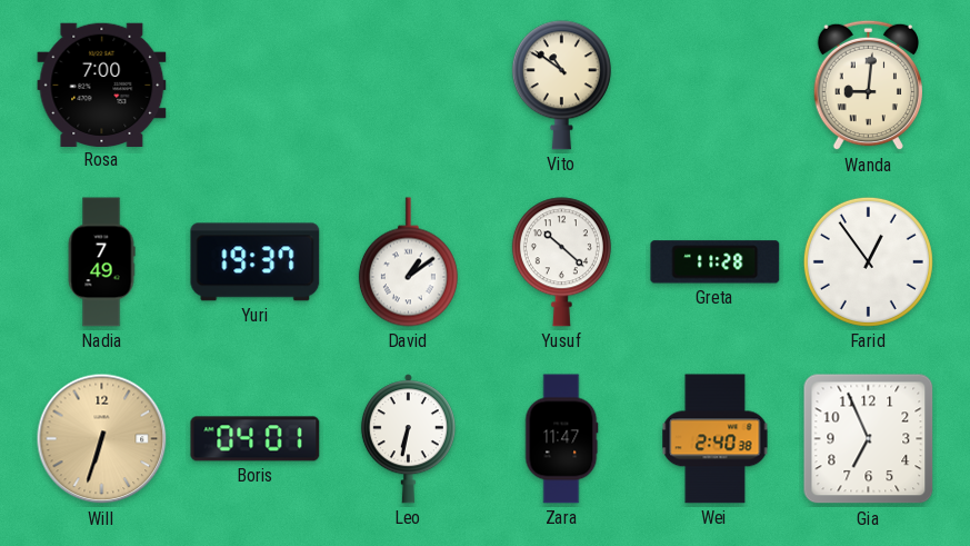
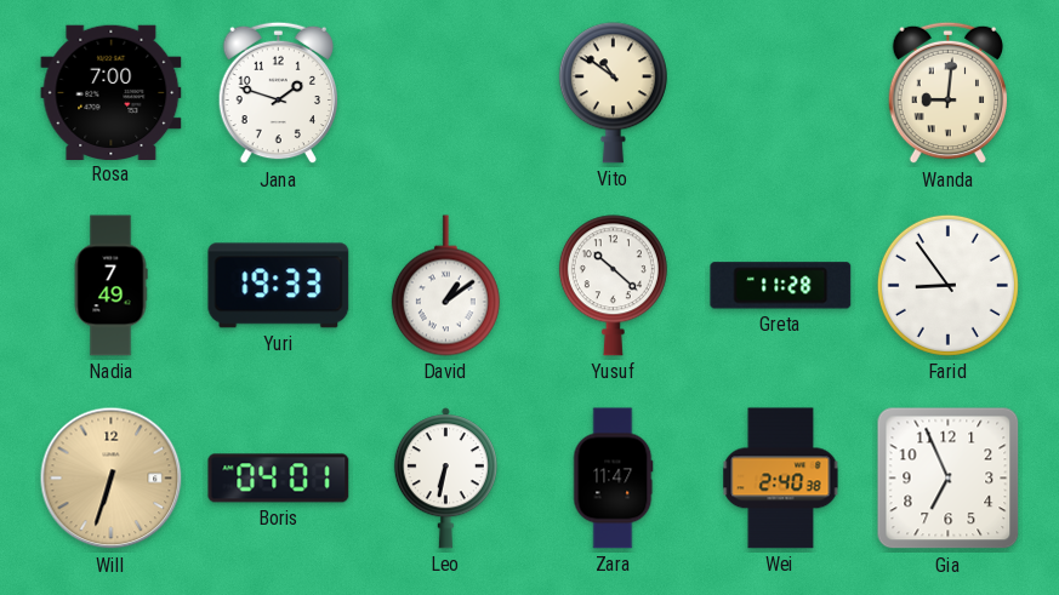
Jana: none -> 1:48 (278, 93)
Yuri: 19:37 -> 19:33 (279, 286)
Farid: 12:54 -> 8:54 (947, 285)
